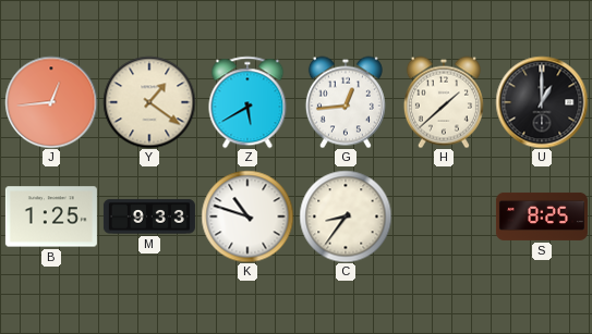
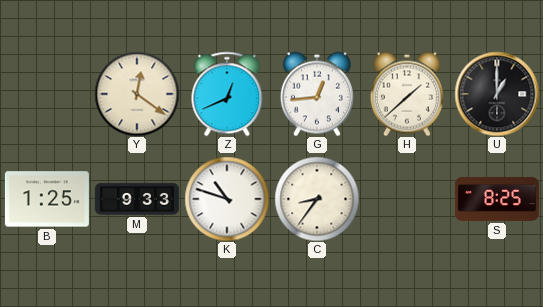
J: 12:44 -> none (51, 102)
Y: 1:21 -> 12:21 (137, 94)
Z: 5:40 -> 12:41 (227, 94)
